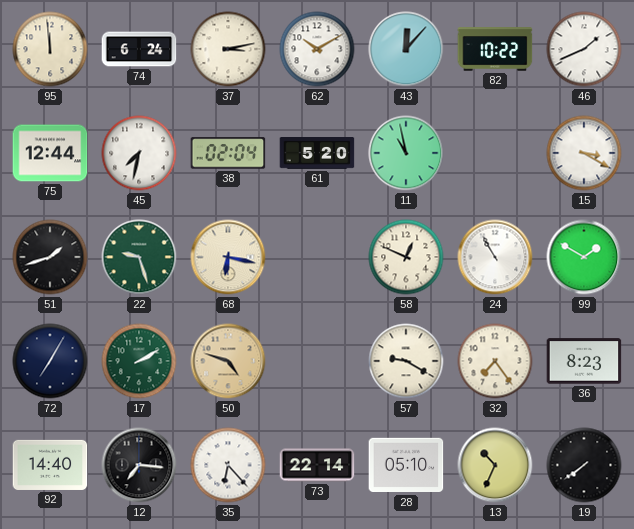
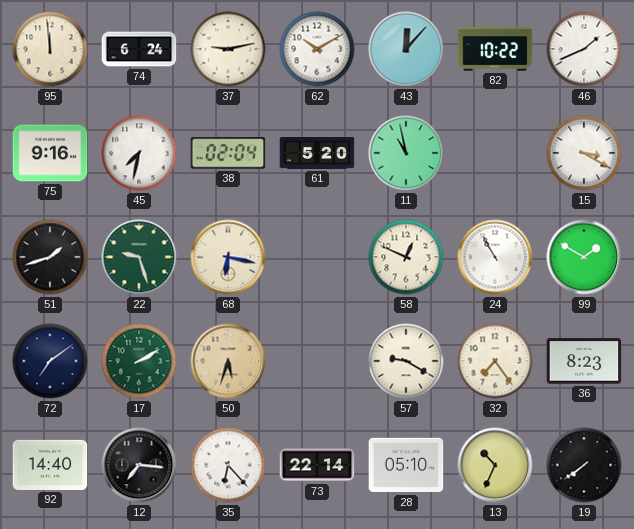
37: 3:13 -> 9:13 (228, 49)
75: 12:44 -> 9:16 (50, 153)
72: 7:05 -> 7:09 (50, 361)
50: 4:48 -> 5:33 (228, 361)
